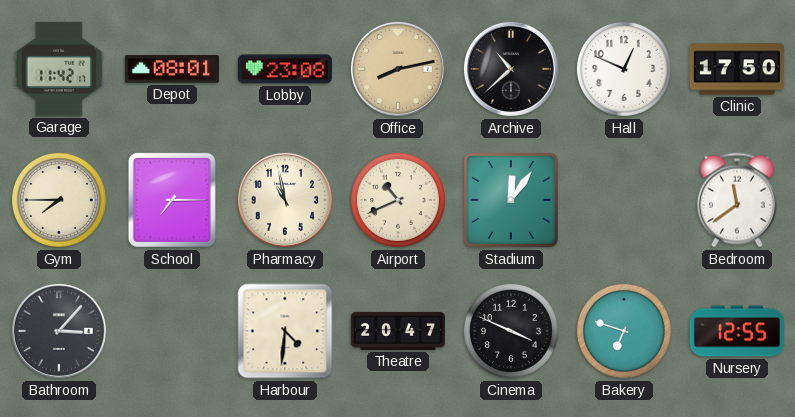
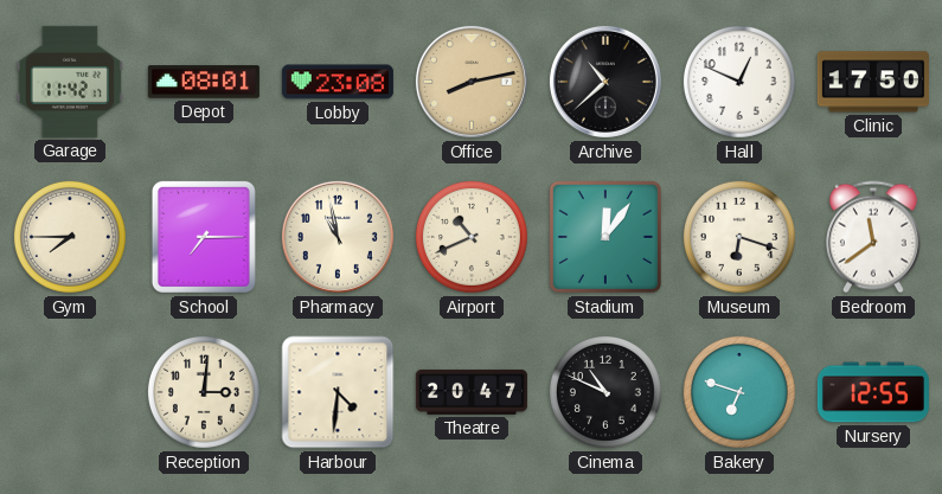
Museum: none -> 6:18 (739, 237)
Bathroom: 3:07 -> none (59, 331)
Reception: none -> 3:01 (204, 392)
Cinema: 3:49 -> 10:49 (605, 392)
